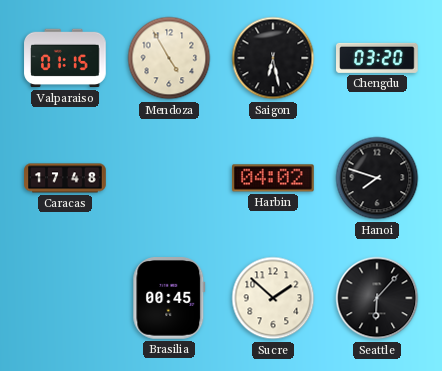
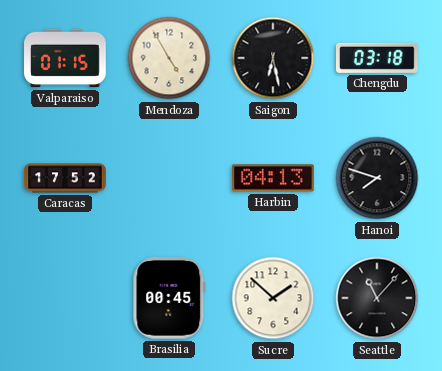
Chengdu: 03:20 -> 03:18 (378, 58)
Caracas: 17:48 -> 17:52 (65, 178)
Harbin: 04:02 -> 04:13 (273, 178)
Seattle: 6:07 -> 11:07 (377, 298)
